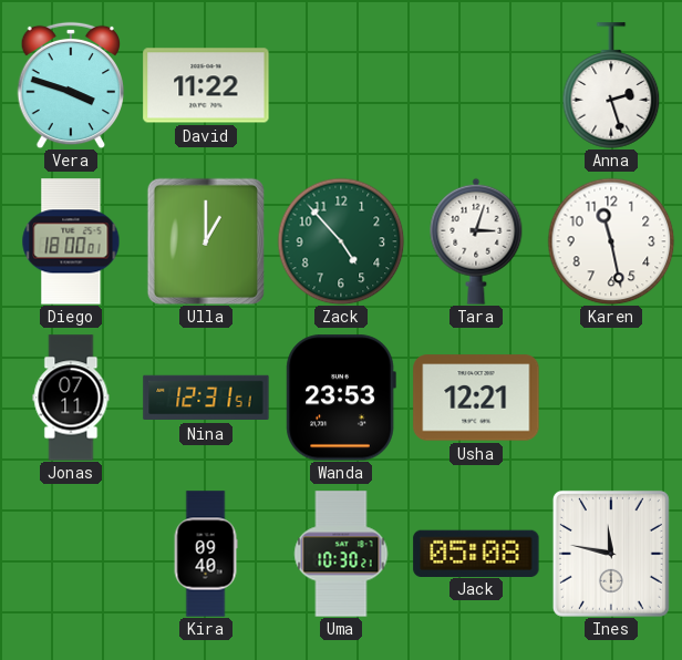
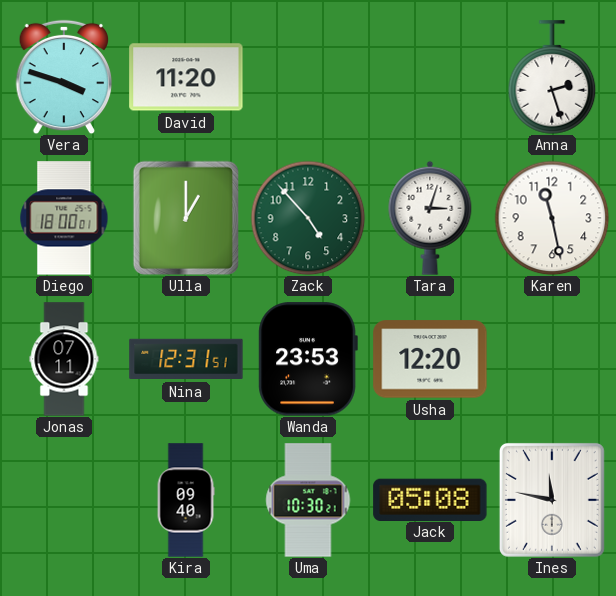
David: 11:22 -> 11:20 (186, 77)
Usha: 12:21 -> 12:20 (430, 359)
